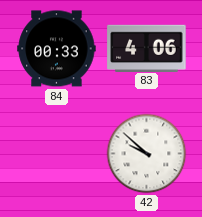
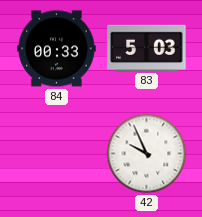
83: 4:06 -> 5:03 (147, 48)
42: 9:52 -> 9:56 (147, 154)
